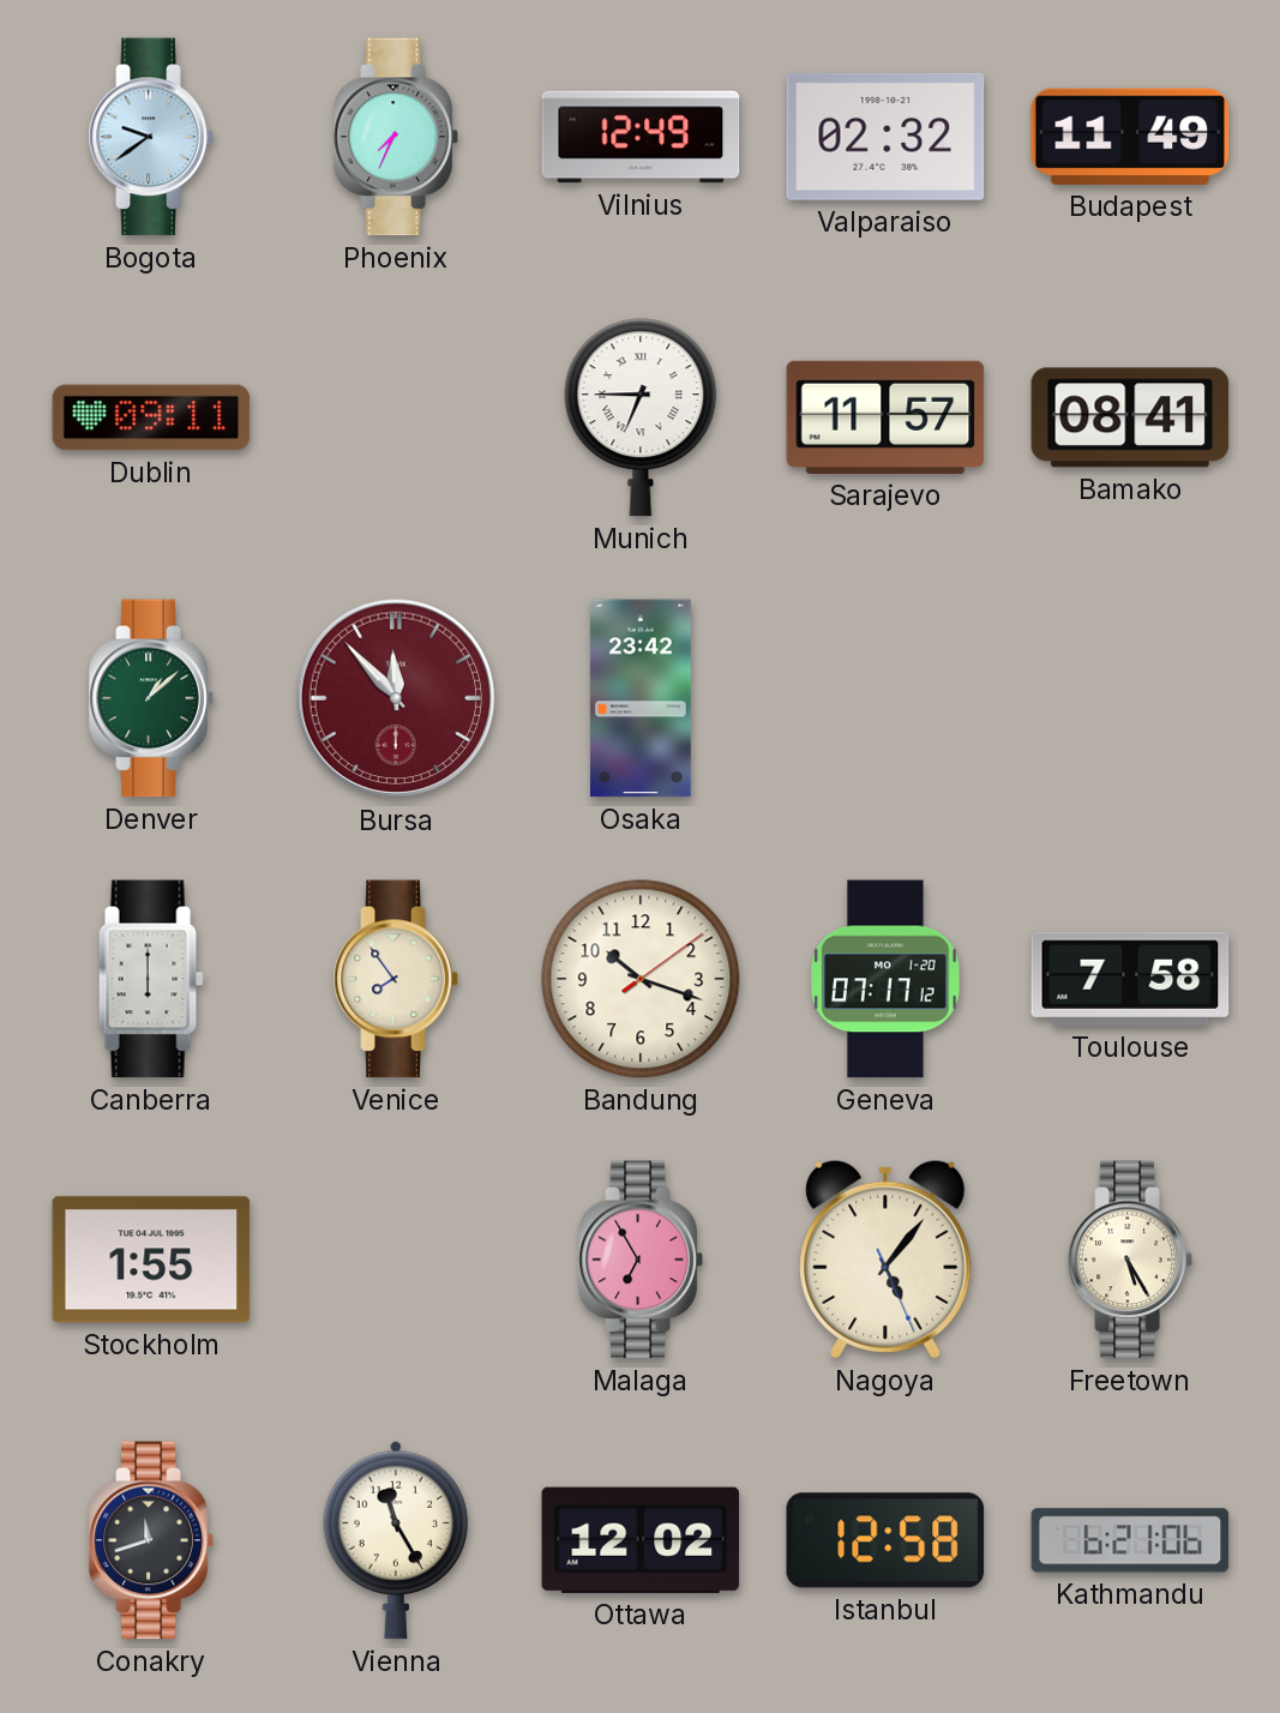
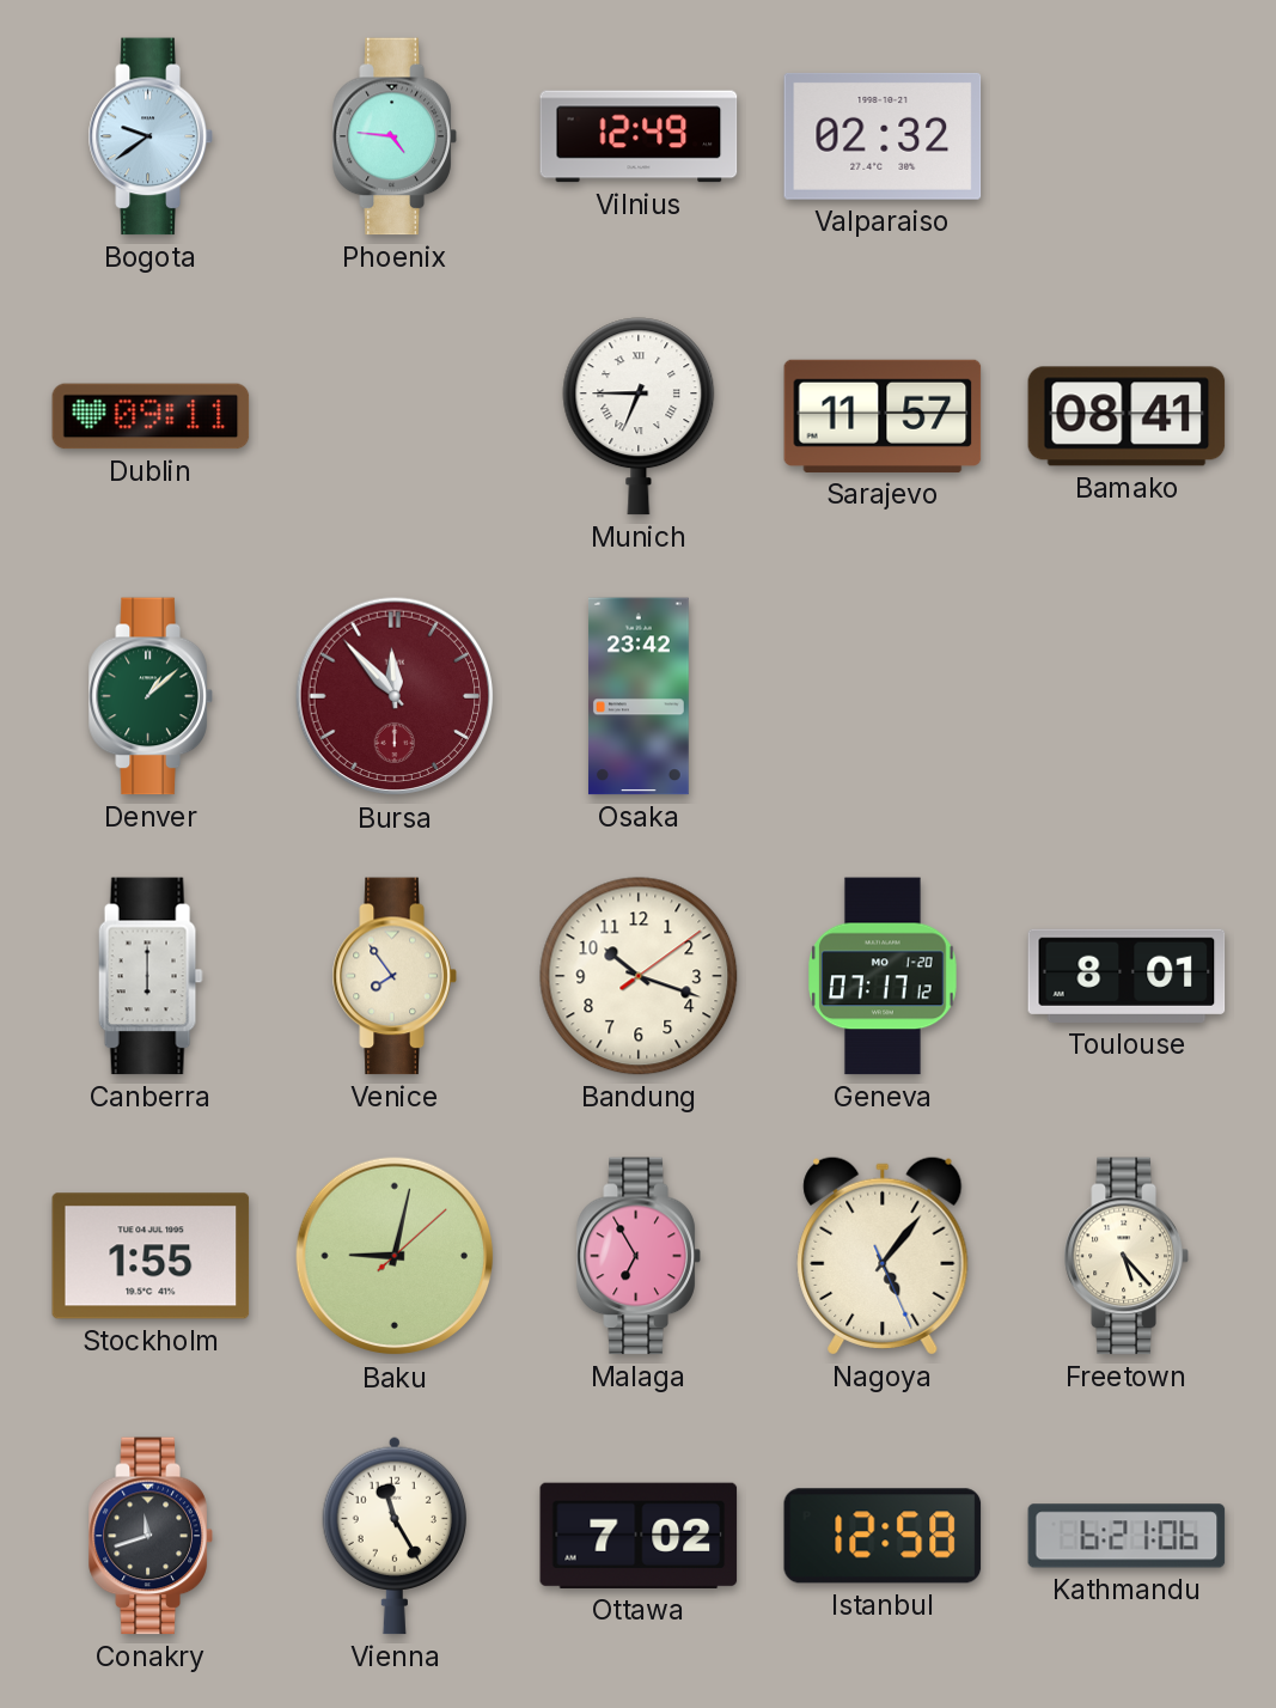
Phoenix: 7:34 -> 4:46 (395, 136)
Budapest: 11:49 -> none (1130, 137)
Toulouse: 7:58 -> 8:01 (1127, 976)
Baku: none -> 9:02 (395, 1256)
Freetown: 5:25 -> 5:23 (1127, 1256)
Ottawa: 12:02 -> 7:02 (639, 1536)
